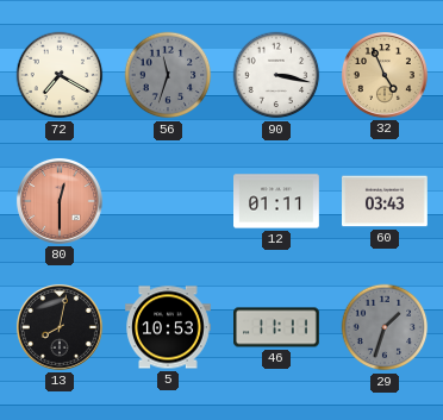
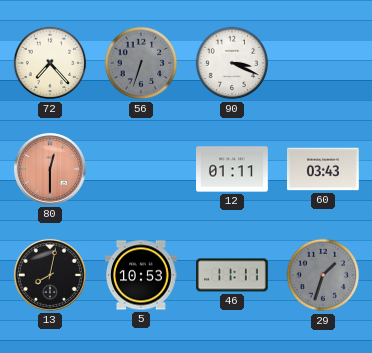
72: 7:20 -> 7:23 (50, 63)
56: 11:33 -> 6:33 (141, 63)
90: 3:17 -> 3:19 (232, 63)
32: 4:56 -> none (385, 75)
